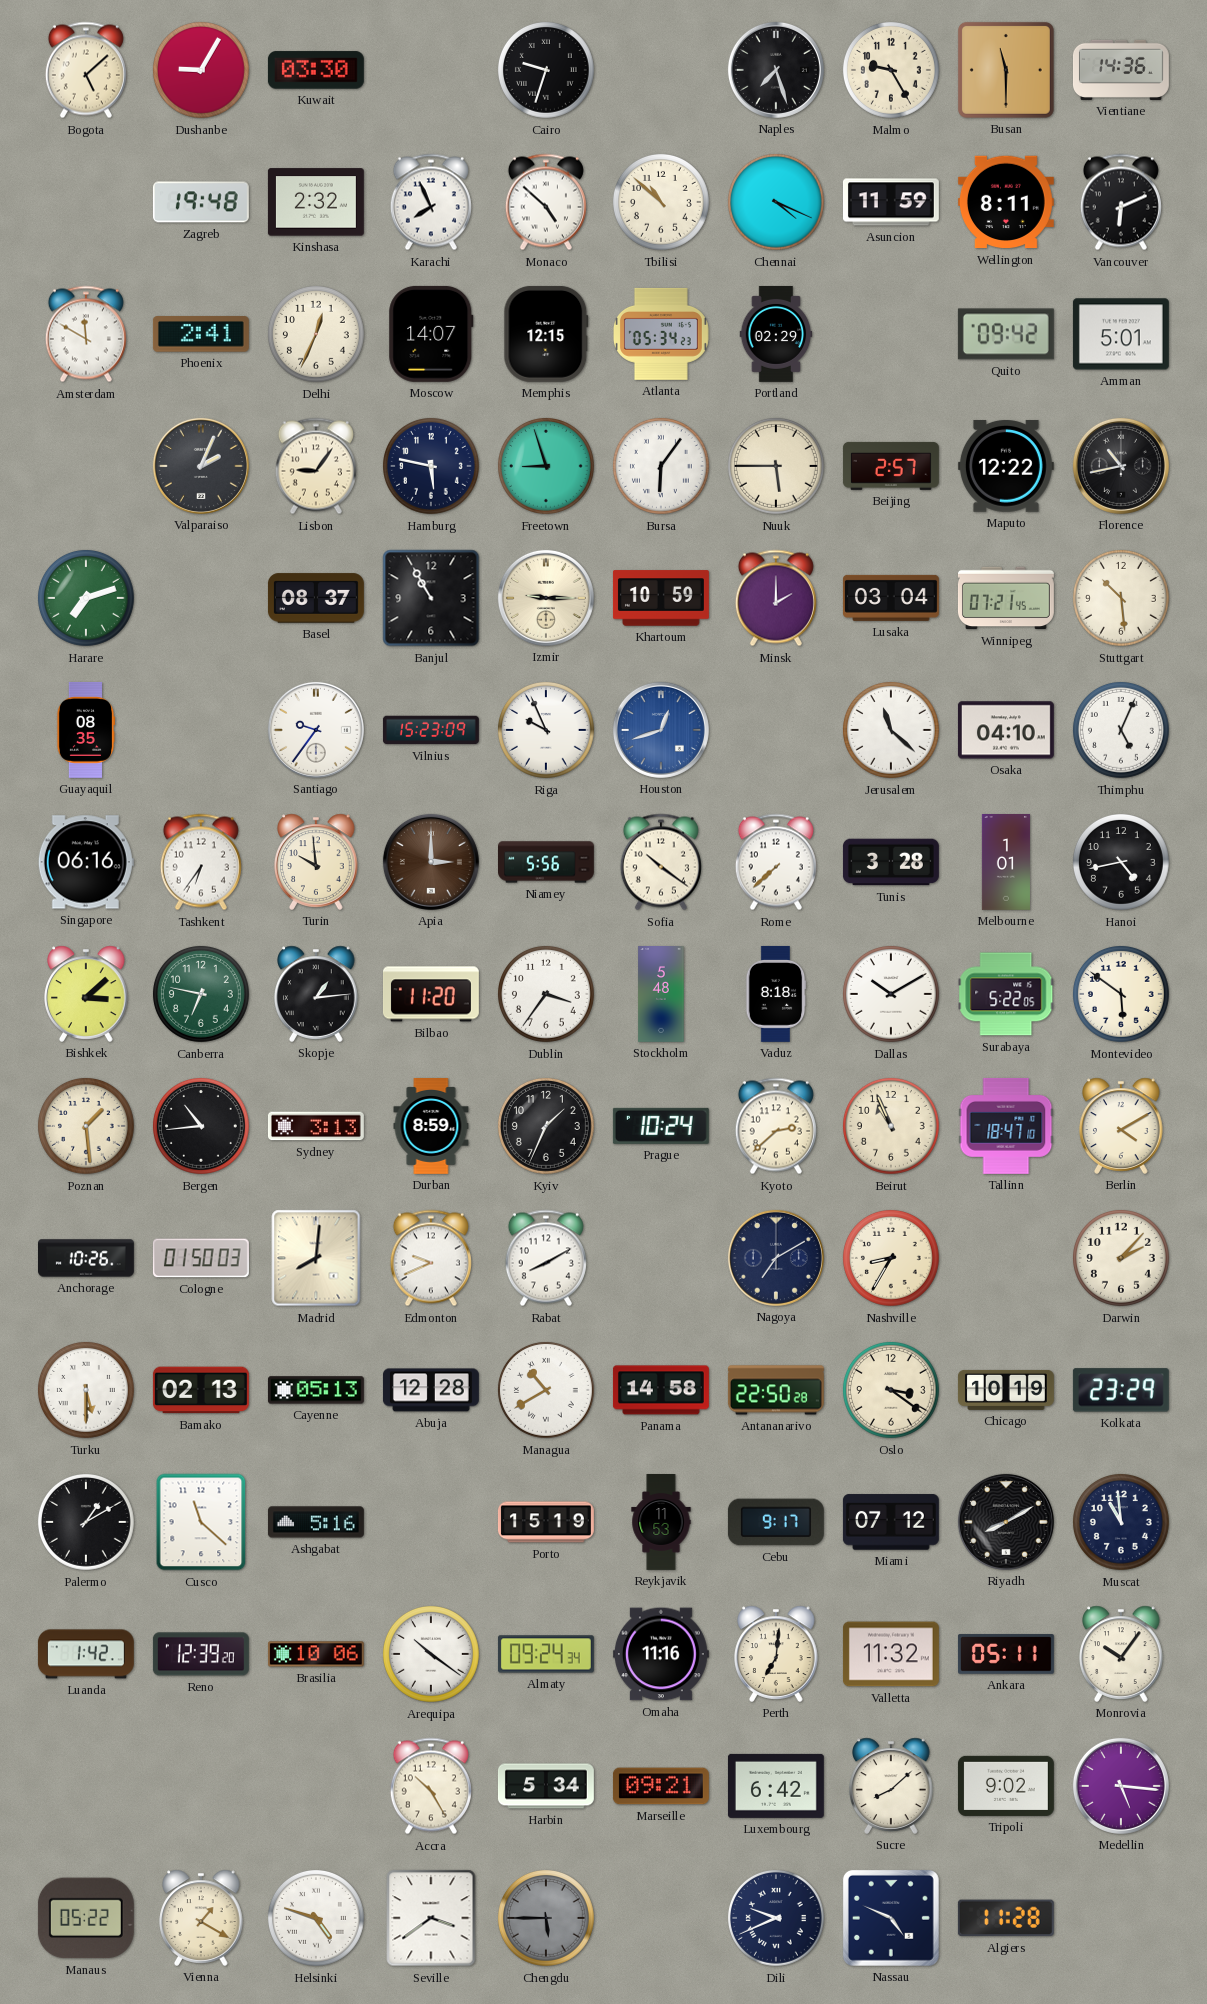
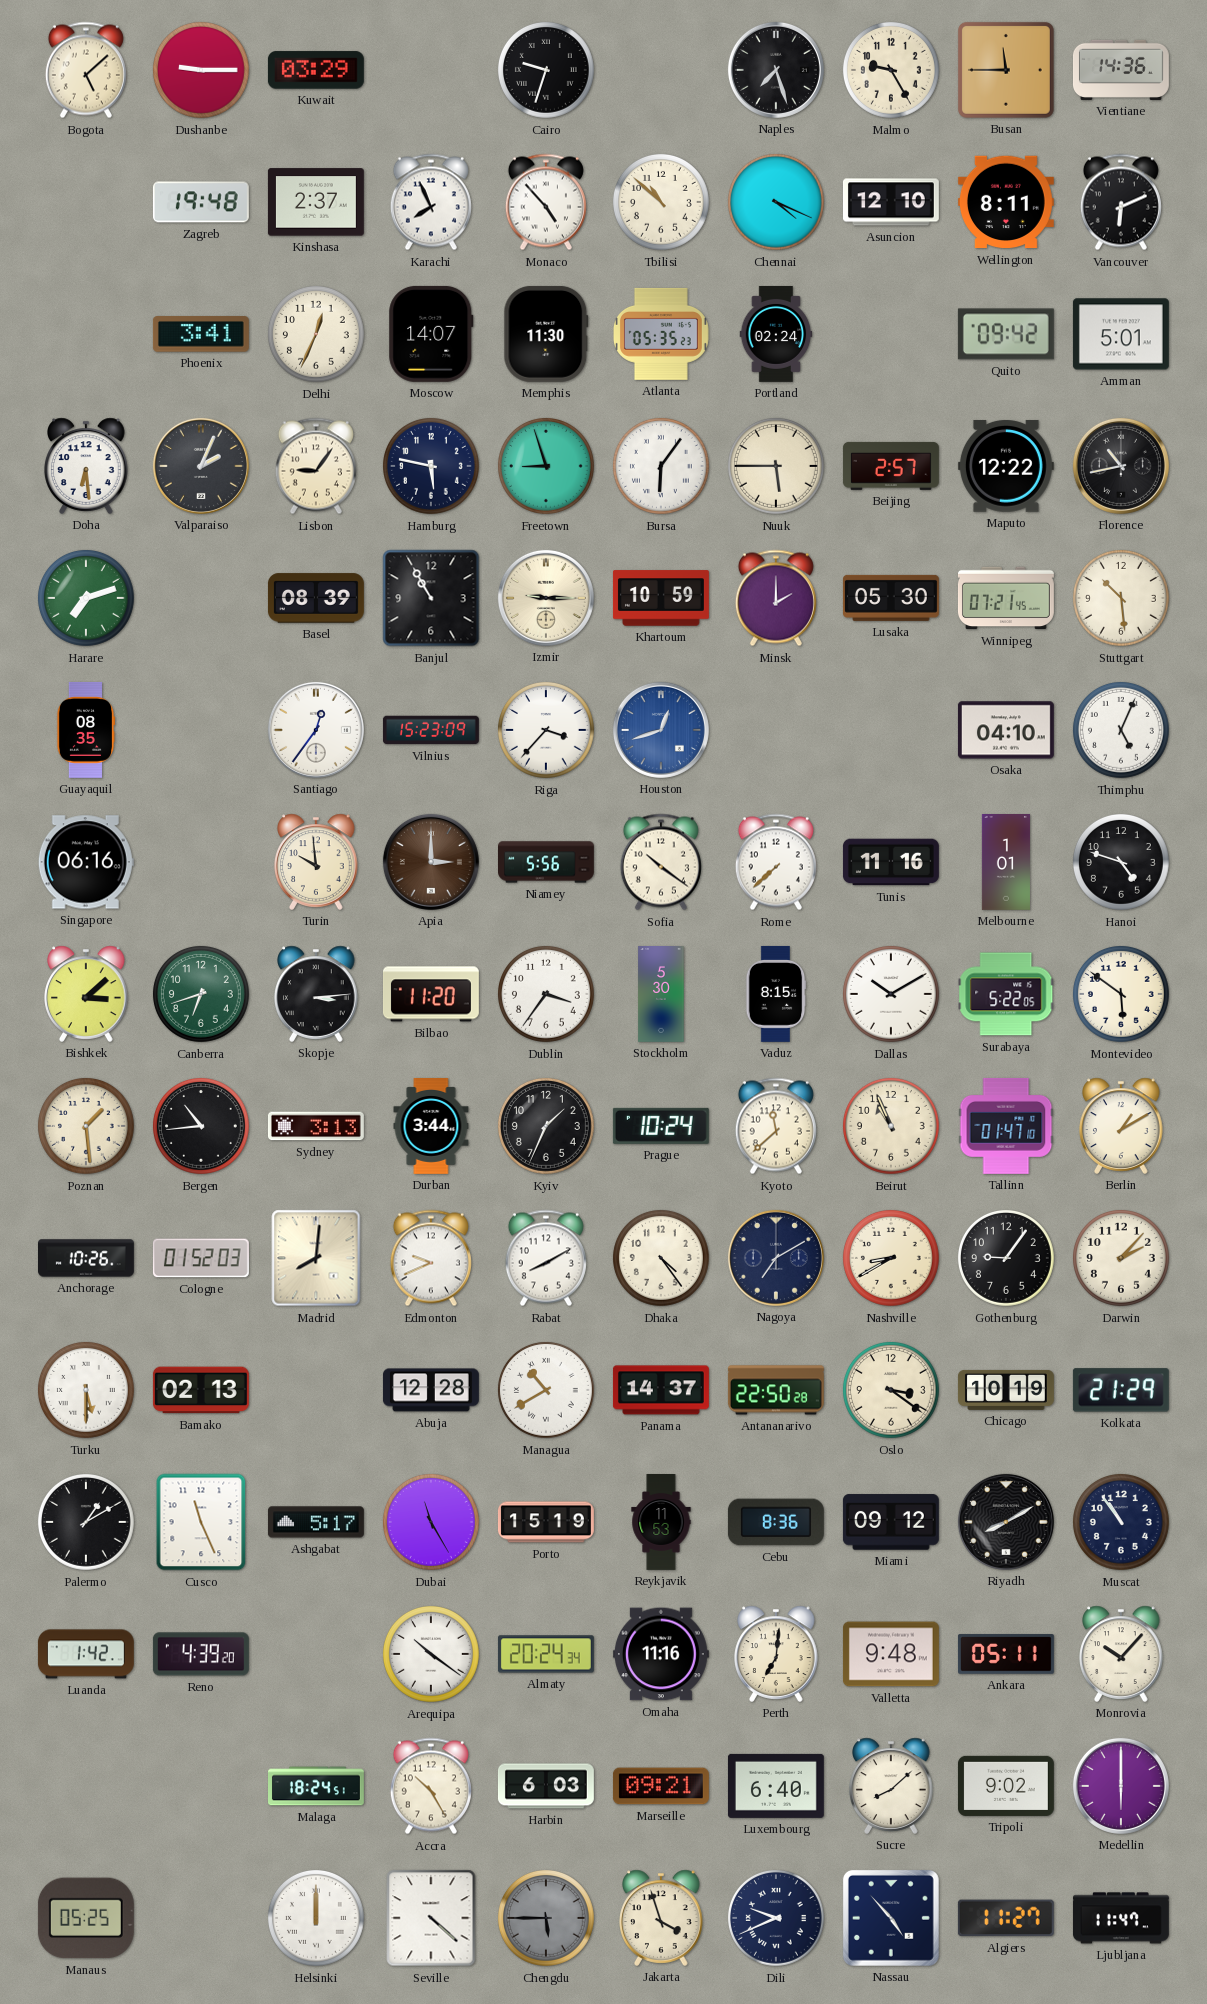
Dushanbe: 9:05 -> 9:15 (201, 70)
Kuwait: 03:30 -> 03:29 (316, 70)
Busan: 11:30 -> 11:45 (1006, 70)
Kinshasa: 2:32 -> 2:37 (316, 202)
Monaco: 4:52 -> 4:53 (546, 202)
Asuncion: 11:59 -> 12:10 (891, 202)
Amsterdam: 11:50 -> none (86, 334)
Phoenix: 2:41 -> 3:41 (201, 334)
Memphis: 12:15 -> 11:30 (546, 334)
Atlanta: 05:34 -> 05:35 (661, 334)
Portland: 02:29 -> 02:24 (776, 334)
Doha: none -> 6:29 (86, 466)
Basel: 08:37 -> 08:39 (316, 598)
Lusaka: 03:04 -> 05:30 (891, 598)
Santiago: 9:36 -> 12:36 (316, 730)
Riga: 9:56 -> 3:37 (546, 730)
Jerusalem: 11:22 -> none (891, 730)
Tashkent: 6:36 -> none (201, 862)
Tunis: 3:28 -> 11:16 (891, 862)
Hanoi: 4:43 -> 4:48 (1121, 862)
Canberra: 6:47 -> 6:42 (201, 994)
Skopje: 1:14 -> 3:14 (316, 994)
Stockholm: 5:48 -> 5:30 (661, 995)
Vaduz: 8:18 -> 8:15 (776, 994)
Durban: 8:59 -> 3:44 (431, 1127)
Kyoto: 2:38 -> 11:38 (776, 1126)
Tallinn: 18:47 -> 01:47 (1006, 1126)
Berlin: 4:10 -> 1:10 (1121, 1126)
Cologne: 01:50 -> 01:52 (201, 1258)
Dhaka: none -> 4:24 (661, 1258)
Nashville: 8:35 -> 8:40 (891, 1258)
Gothenburg: none -> 9:06 (1006, 1258)
Cayenne: 05:13 -> none (316, 1390)
Panama: 14:58 -> 14:37 (661, 1390)
Kolkata: 23:29 -> 21:29 (1121, 1390)
Cusco: 11:22 -> 11:26 (201, 1522)
Ashgabat: 5:16 -> 5:17 (316, 1522)
Dubai: none -> 11:25 (431, 1522)
Cebu: 9:17 -> 8:36 (776, 1522)
Miami: 07:12 -> 09:12 (891, 1522)
Muscat: 10:59 -> 10:54 (1121, 1522)
Reno: 12:39 -> 4:39 (201, 1654)
Brasilia: 10:06 -> none (316, 1654)
Almaty: 09:24 -> 20:24 (546, 1654)
Valletta: 11:32 -> 9:48 (891, 1654)
Monrovia: 10:06 -> 10:07 (1121, 1654)
Malaga: none -> 18:24 (317, 1786)
Harbin: 5:34 -> 6:03 (546, 1786)
Luxembourg: 6:42 -> 6:40 (776, 1786)
Medellin: 5:16 -> 6:00 (1121, 1786)
Manaus: 05:22 -> 05:25 (86, 1918)
Vienna: 1:20 -> none (201, 1918)
Helsinki: 4:48 -> 12:00 (316, 1918)
Seville: 3:39 -> 4:22 (431, 1918)
Jakarta: none -> 3:57 (661, 1918)
Nassau: 4:49 -> 4:53 (891, 1918)
Algiers: 11:28 -> 11:27 (1006, 1918)
Ljubljana: none -> 11:47 (1121, 1918)
